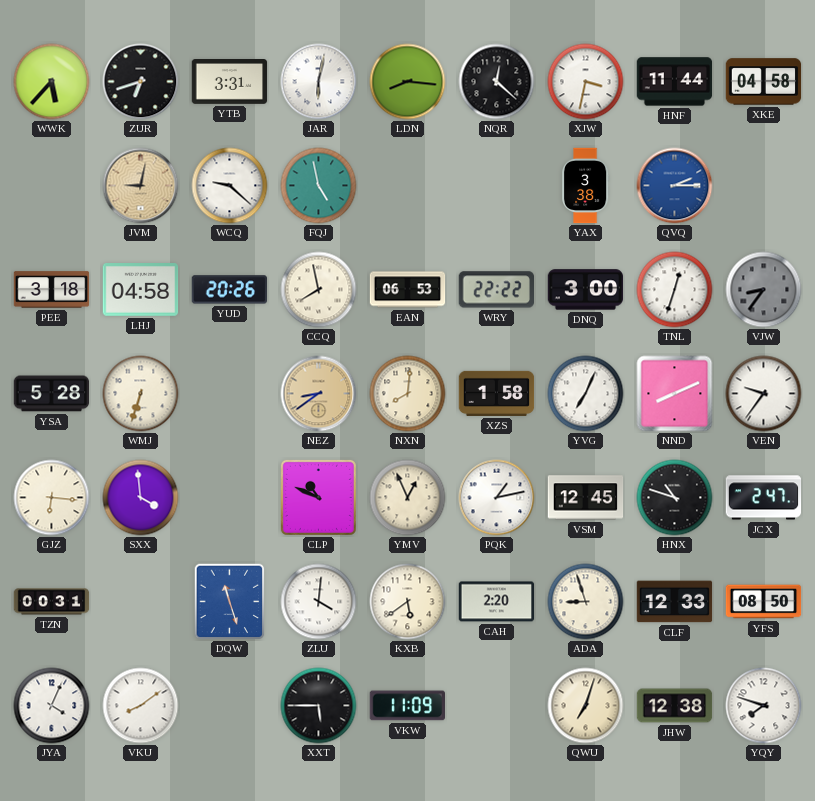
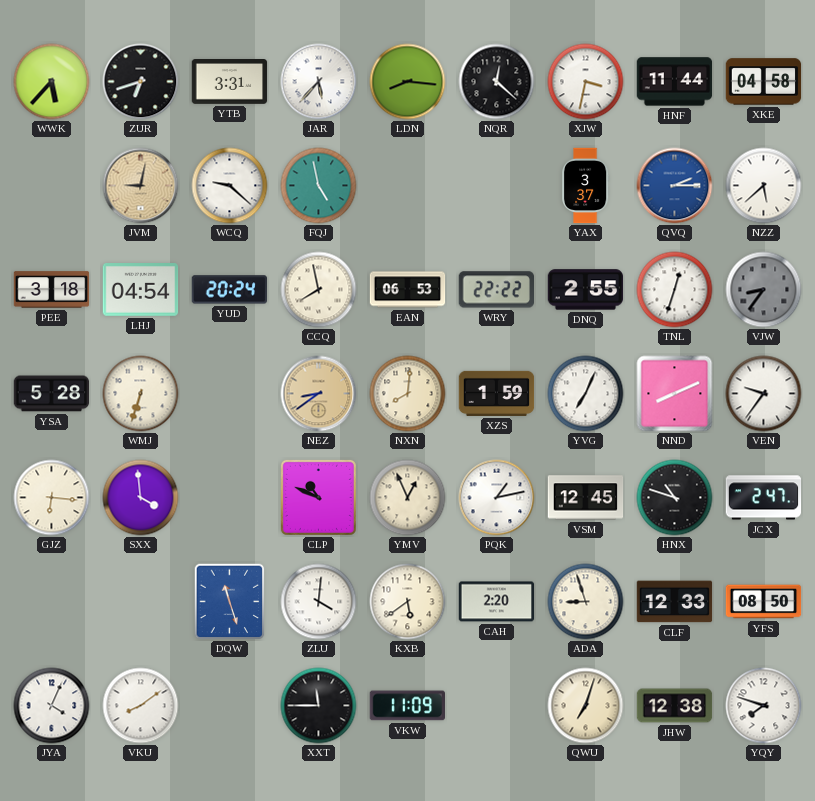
JAR: 6:02 -> 5:37 (319, 82)
YAX: 3:38 -> 3:37 (585, 186)
NZZ: none -> 5:38 (764, 186)
LHJ: 04:58 -> 04:54 (141, 290)
YUD: 20:26 -> 20:24 (230, 290)
DNQ: 3:00 -> 2:55 (586, 290)
XZS: 1:58 -> 1:59 (497, 393)
TZN: 00:31 -> none (52, 602)
XXT: 5:45 -> 11:45 (319, 706)
